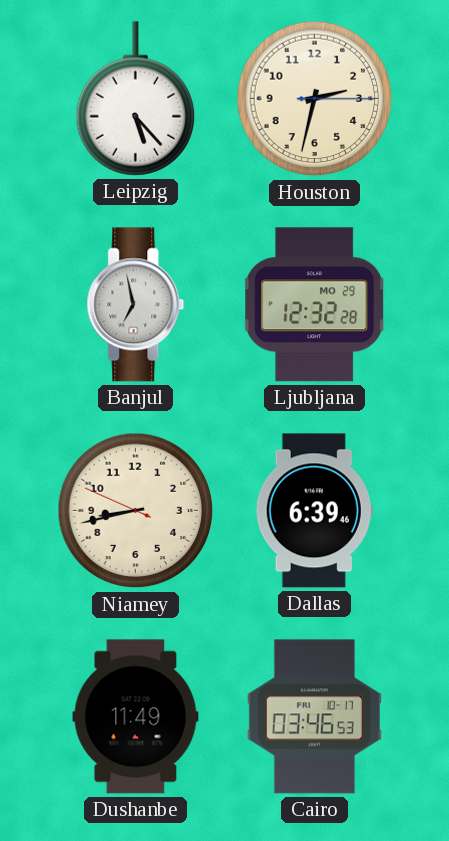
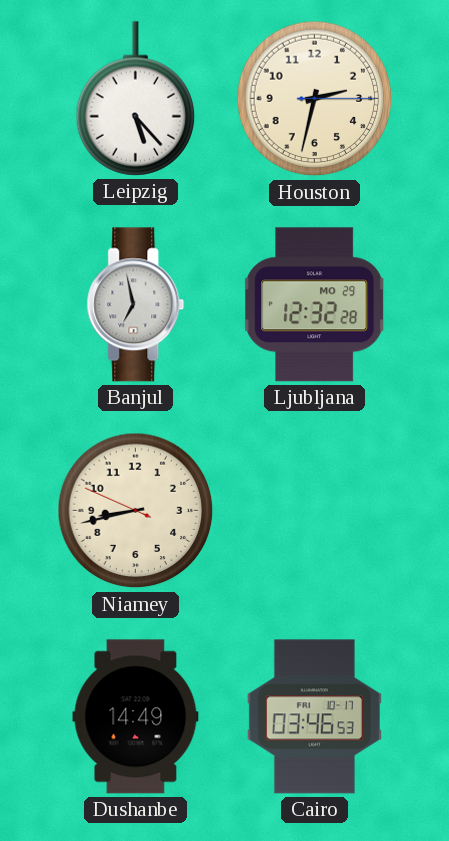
Dallas: 6:39 -> none (314, 511)
Dushanbe: 11:49 -> 14:49 (136, 717)
